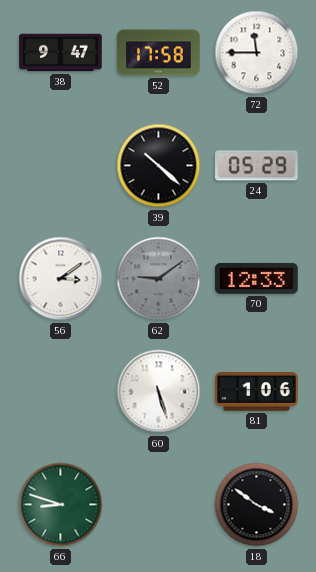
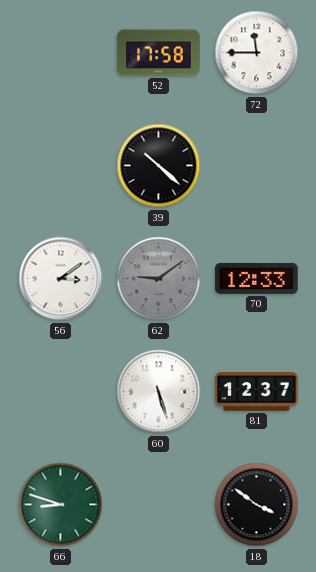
38: 9:47 -> none (61, 53)
24: 05:29 -> none (257, 166)
81: 1:06 -> 12:37 (257, 392)
